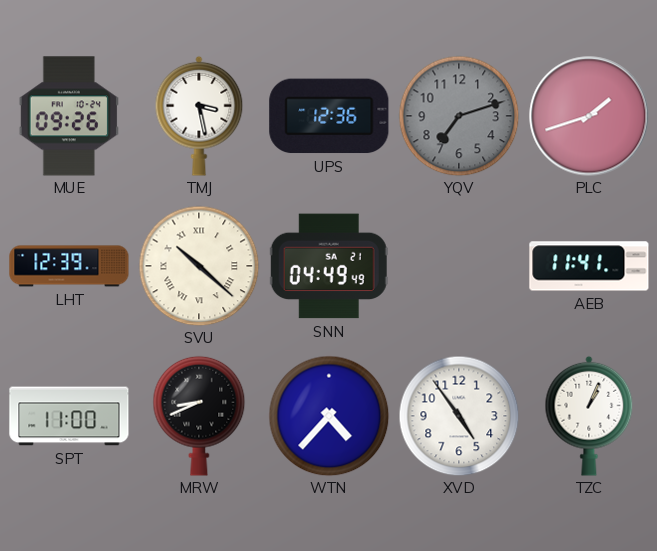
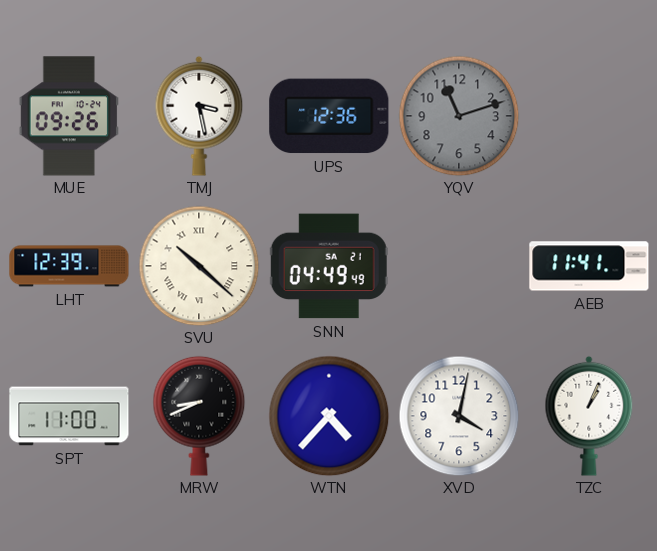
YQV: 7:12 -> 11:12 (459, 116)
PLC: 1:42 -> none (589, 116)
XVD: 4:54 -> 4:02 (459, 416)
